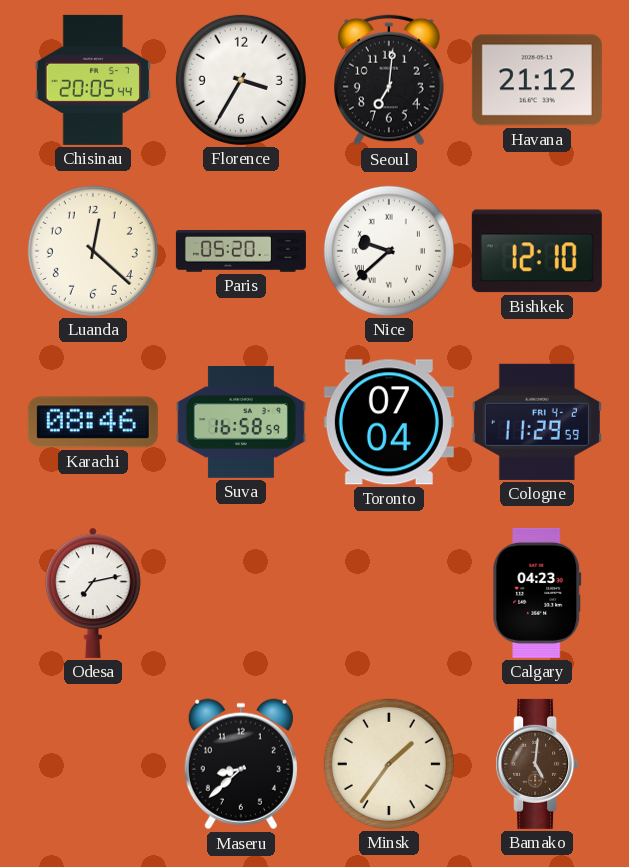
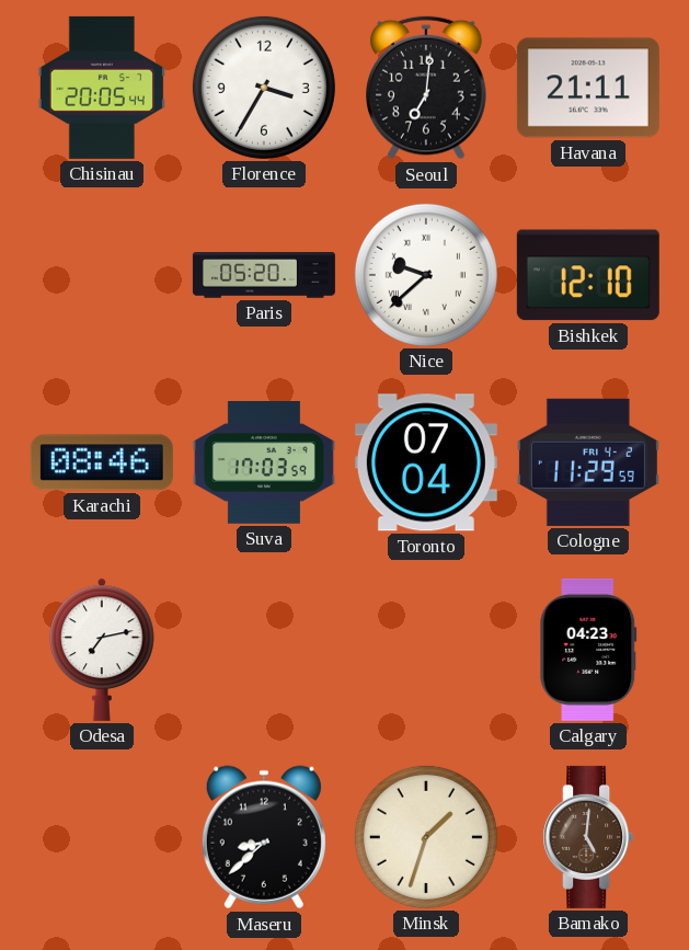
Havana: 21:12 -> 21:11 (588, 88)
Luanda: 12:22 -> none (93, 251)
Suva: 16:58 -> 17:03 (264, 463)
Minsk: 1:36 -> 1:33 (426, 837)
